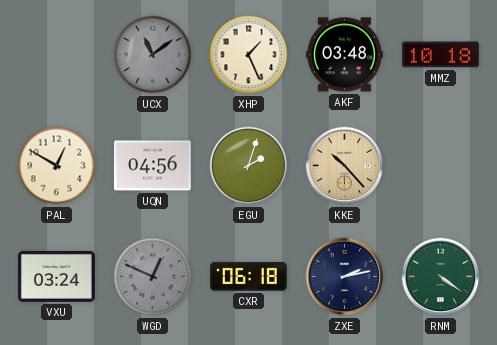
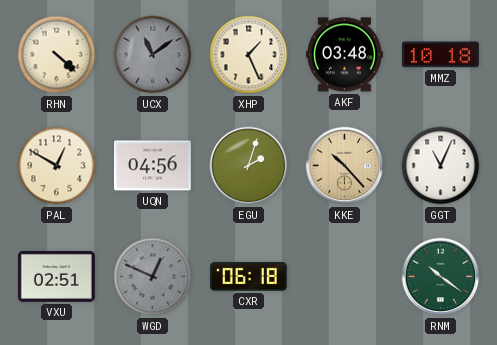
RHN: none -> 4:22 (57, 55)
GGT: none -> 11:04 (441, 166)
VXU: 03:24 -> 02:51 (56, 276)
ZXE: 2:13 -> none (345, 277)
RNM: 4:21 -> 10:21 (441, 277)
